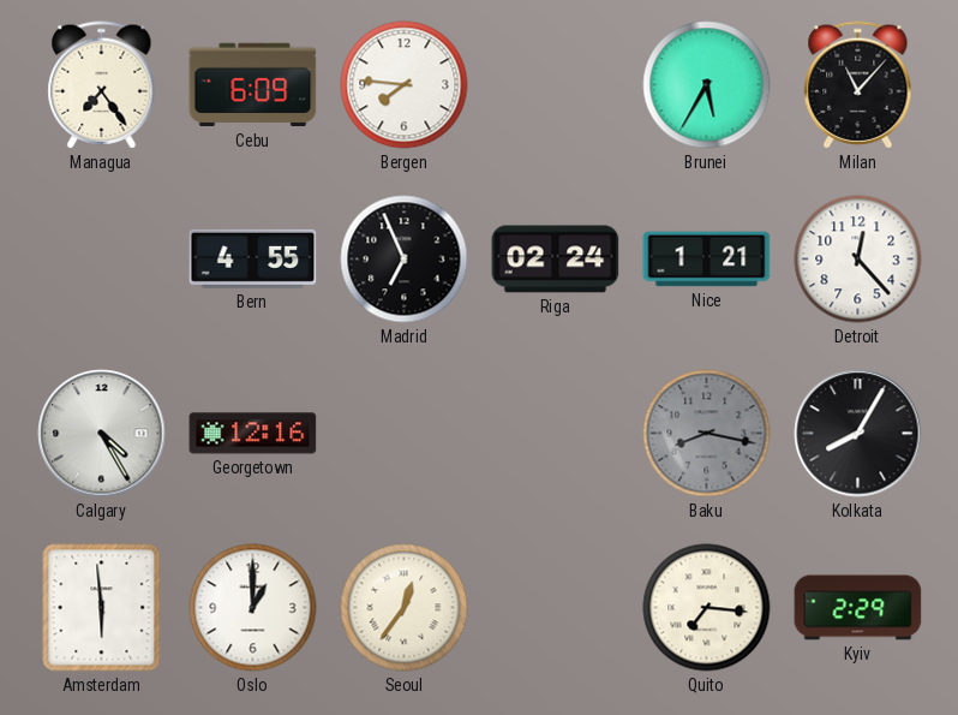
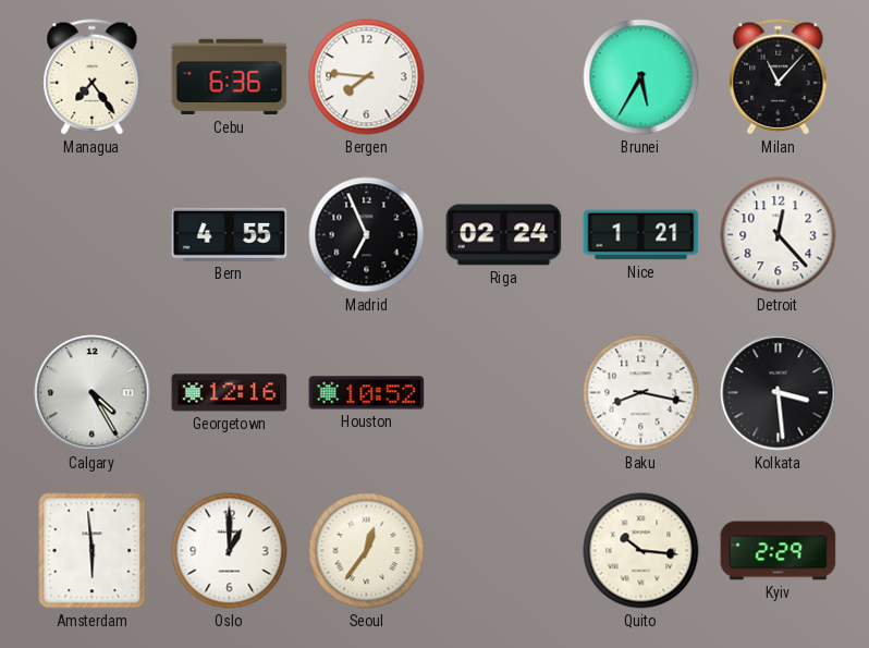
Cebu: 6:09 -> 6:36 (230, 77)
Houston: none -> 10:52 (367, 393)
Baku dial: grey -> white (641, 393)
Kolkata: 8:05 -> 3:29 (779, 393)
Quito: 7:16 -> 10:16 (641, 551)
